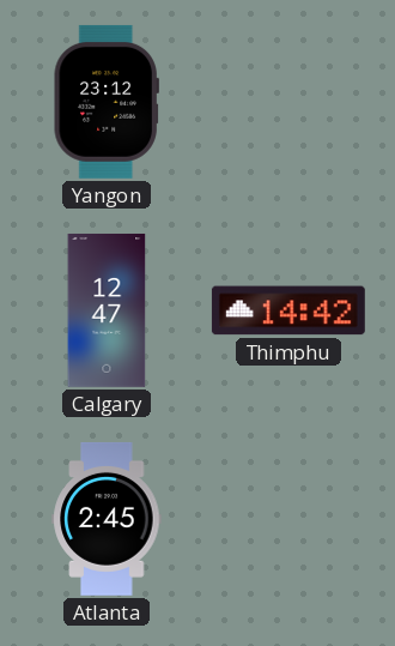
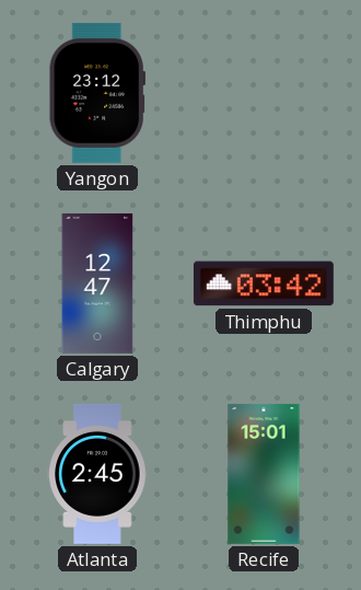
Thimphu: 14:42 -> 03:42 (264, 284)
Recife: none -> 15:01 (264, 474)
